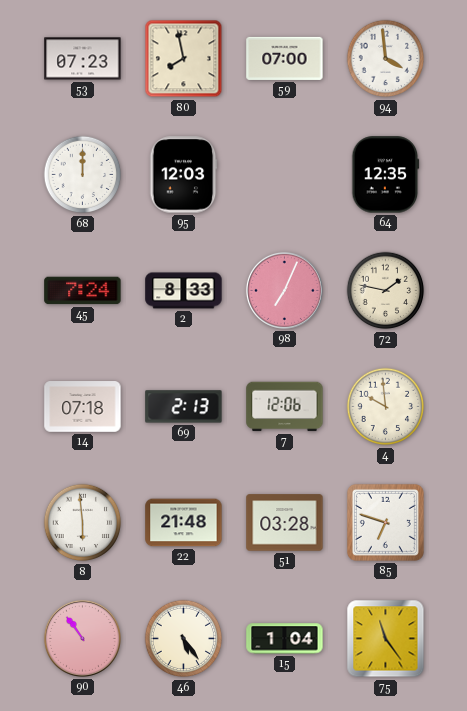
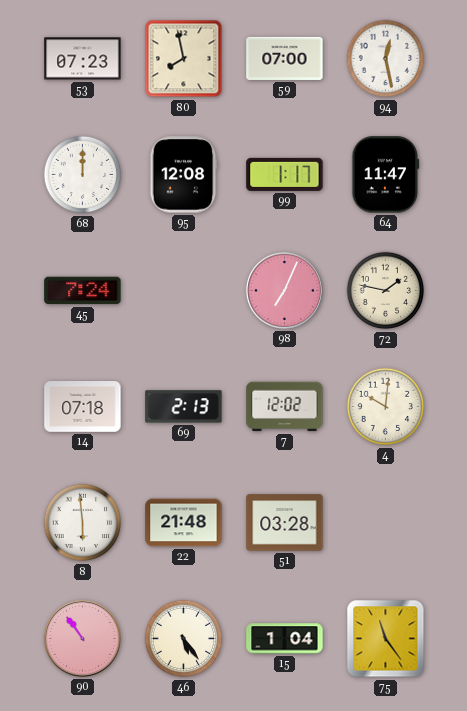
94: 3:59 -> 12:28 (386, 59)
95: 12:03 -> 12:08 (183, 175)
99: none -> 1:17 (285, 174)
64: 12:35 -> 11:47 (386, 175)
2: 8:33 -> none (184, 291)
7: 12:06 -> 12:02 (285, 407)
4: 9:59 -> 10:01 (386, 407)
85: 6:48 -> none (385, 522)
